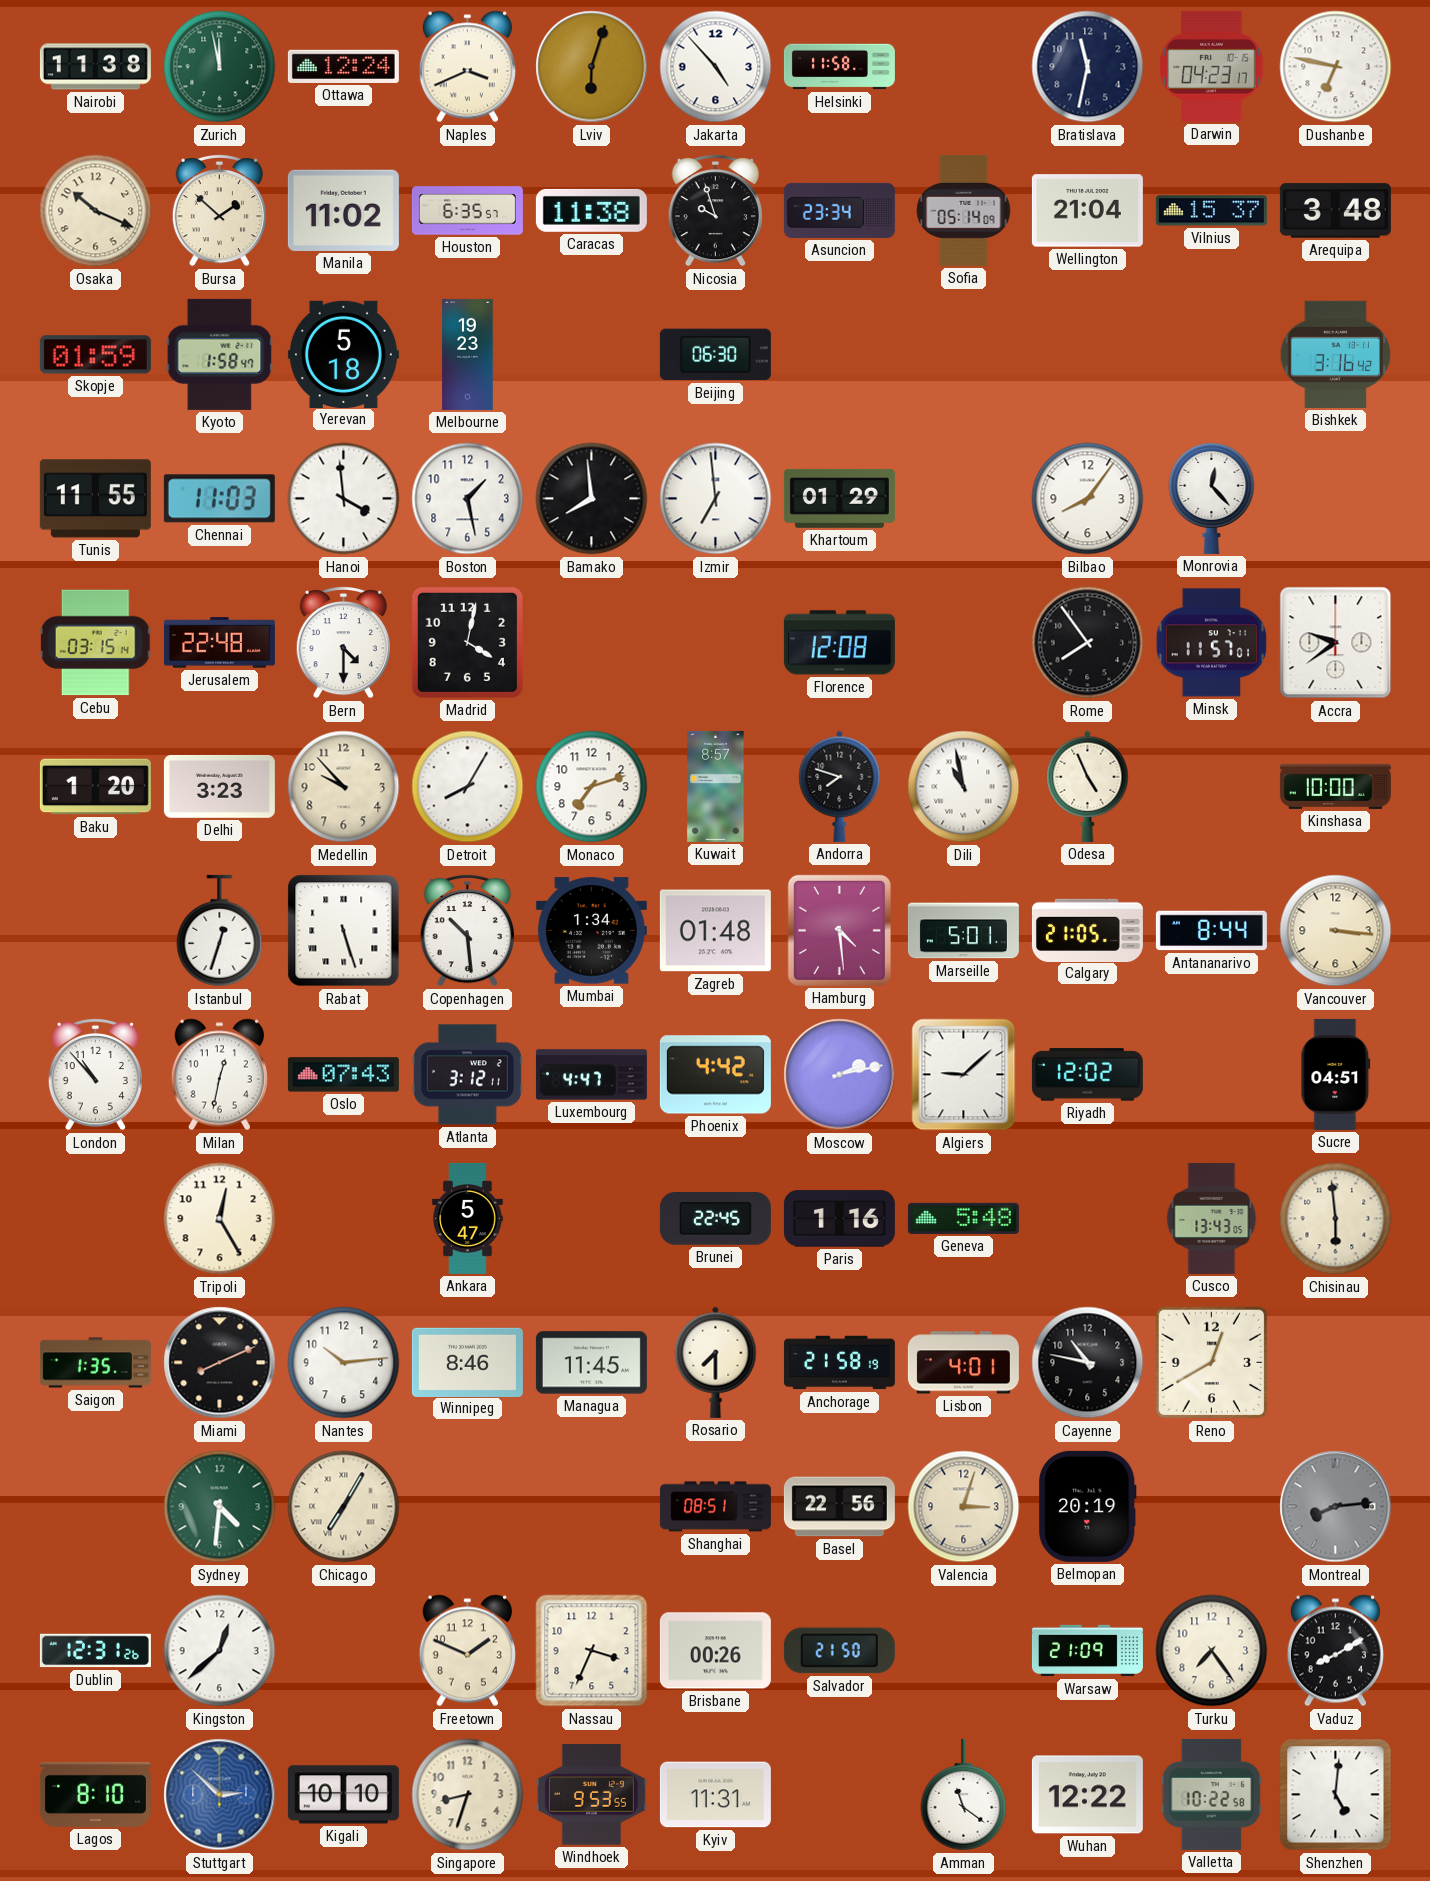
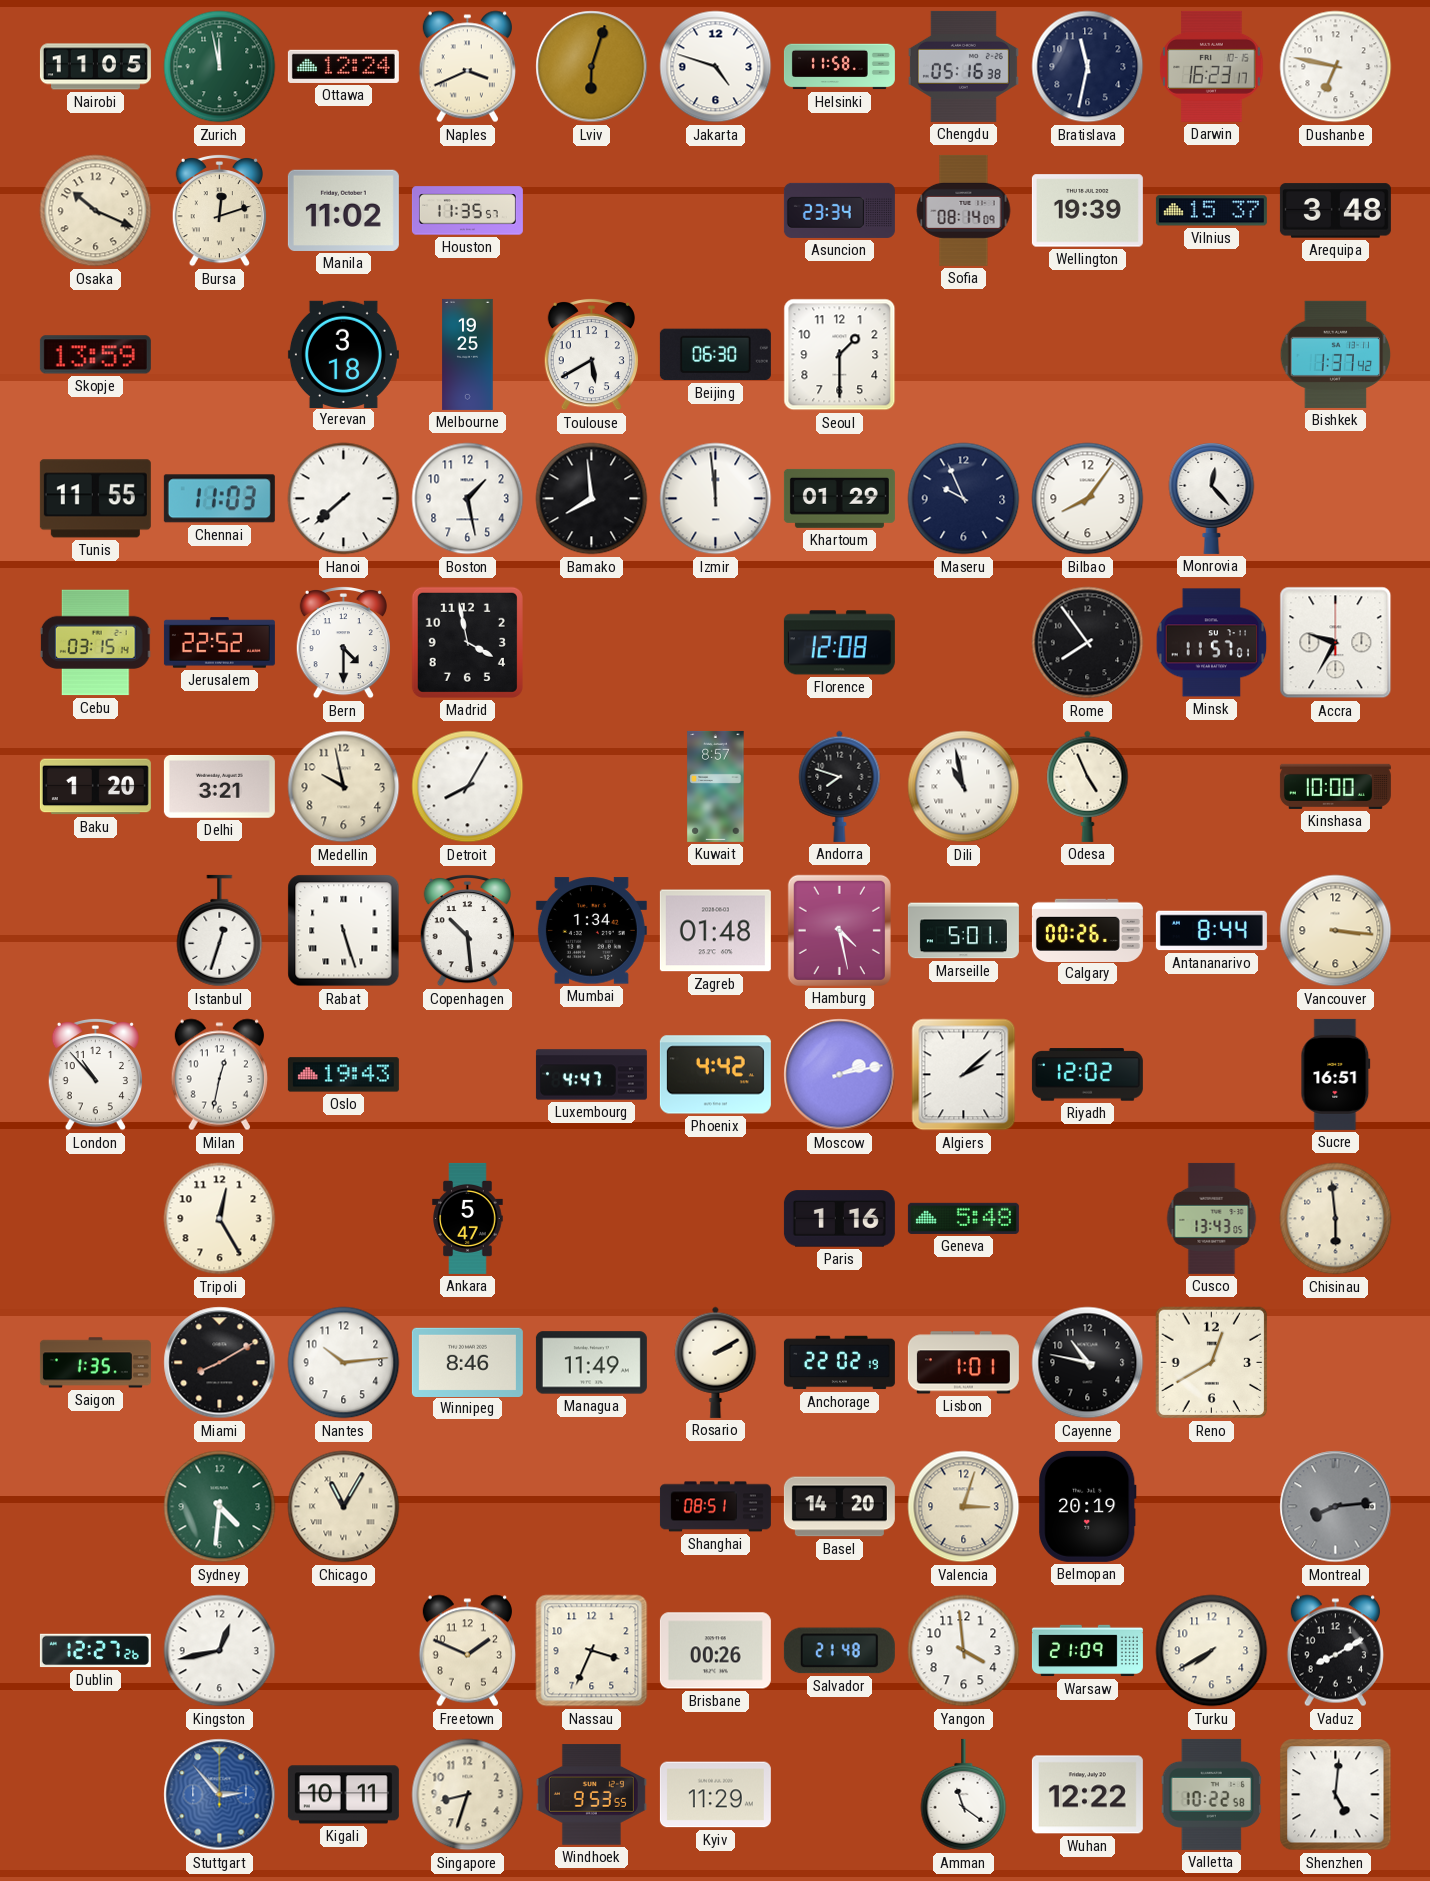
Nairobi: 11:38 -> 11:05 (95, 67)
Jakarta: 4:53 -> 4:48 (716, 67)
Chengdu: none -> 05:16 (963, 66)
Darwin: 04:23 -> 16:23 (1212, 66)
Bursa: 1:52 -> 12:12 (219, 210)
Houston: 6:35 -> 11:35 (467, 211)
Caracas: 11:38 -> none (591, 210)
Nicosia: 9:57 -> none (715, 210)
Sofia: 05:14 -> 08:14 (964, 210)
Wellington: 21:04 -> 19:39 (1087, 211)
Skopje: 01:59 -> 13:59 (95, 355)
Kyoto: 1:58 -> none (220, 354)
Yerevan: 5:18 -> 3:18 (343, 354)
Melbourne: 19:23 -> 19:25 (468, 354)
Toulouse: none -> 5:40 (591, 354)
Seoul: none -> 1:30 (840, 355)
Bishkek: 3:16 -> 1:37 (1336, 354)
Hanoi: 3:59 -> 7:38 (344, 499)
Izmir: 6:59 -> 11:59 (716, 499)
Maseru: none -> 9:56 (964, 499)
Jerusalem: 22:48 -> 22:52 (219, 643)
Madrid: 4:02 -> 3:58 (467, 642)
Accra: 9:39 -> 9:35 (1336, 643)
Delhi: 3:23 -> 3:21 (219, 786)
Medellin: 9:53 -> 9:58 (344, 787)
Monaco: 7:12 -> none (592, 787)
Hamburg: 4:29 -> 4:28 (839, 930)
Calgary: 21:05 -> 00:26 (1087, 930)
Oslo: 07:43 -> 19:43 (343, 1075)
Atlanta: 3:12 -> none (467, 1075)
Algiers: 9:08 -> 2:08 (964, 1075)
Sucre: 04:51 -> 16:51 (1336, 1074)
Brunei: 22:45 -> none (715, 1219)
Miami: 8:11 -> 8:10 (220, 1363)
Managua: 11:45 -> 11:49 (591, 1363)
Rosario: 7:30 -> 2:10 (716, 1362)
Anchorage: 21:58 -> 22:02 (839, 1363)
Lisbon: 4:01 -> 1:01 (963, 1363)
Chicago: 7:05 -> 11:05 (344, 1507)
Basel: 22:56 -> 14:20 (839, 1507)
Dublin: 12:31 -> 12:27 (95, 1651)
Kingston: 12:38 -> 12:43 (220, 1651)
Salvador: 21:50 -> 21:48 (839, 1651)
Yangon: none -> 3:59 (964, 1651)
Turku: 7:24 -> 7:40 (1212, 1651)
Lagos: 8:10 -> none (95, 1794)
Stuttgart: 2:52 -> 2:53 (220, 1795)
Kigali: 10:10 -> 10:11 (343, 1795)
Kyiv: 11:31 -> 11:29 (715, 1795)
